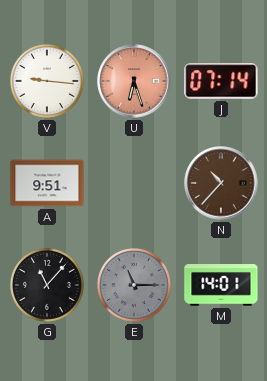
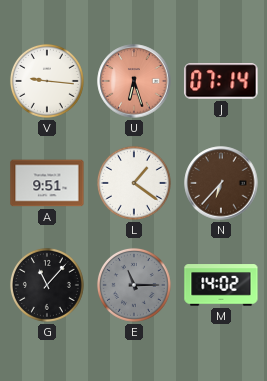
L: none -> 1:21 (134, 183)
N: 10:37 -> 6:37 (221, 183)
M: 14:01 -> 14:02 (221, 285)
